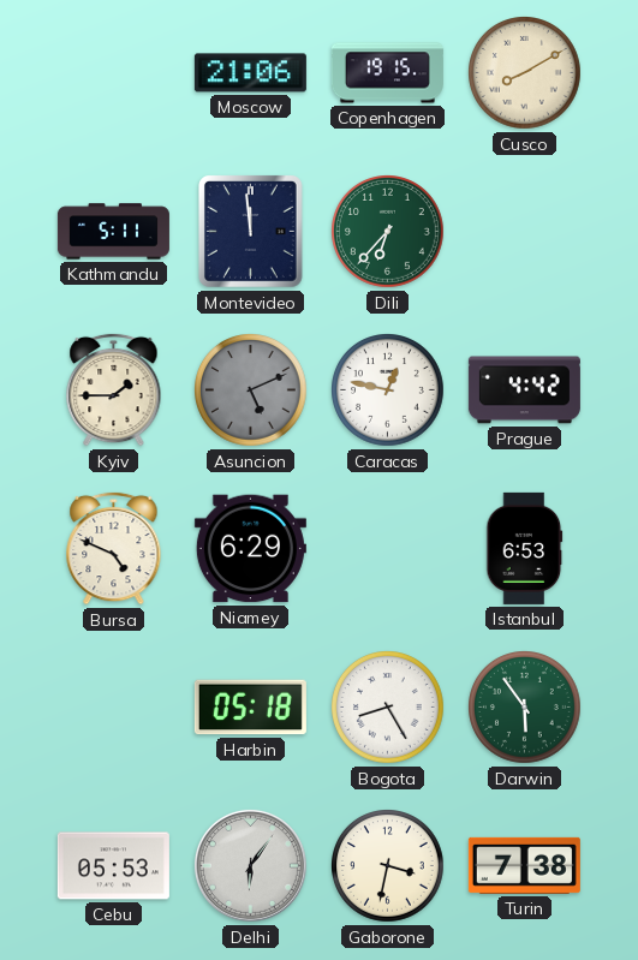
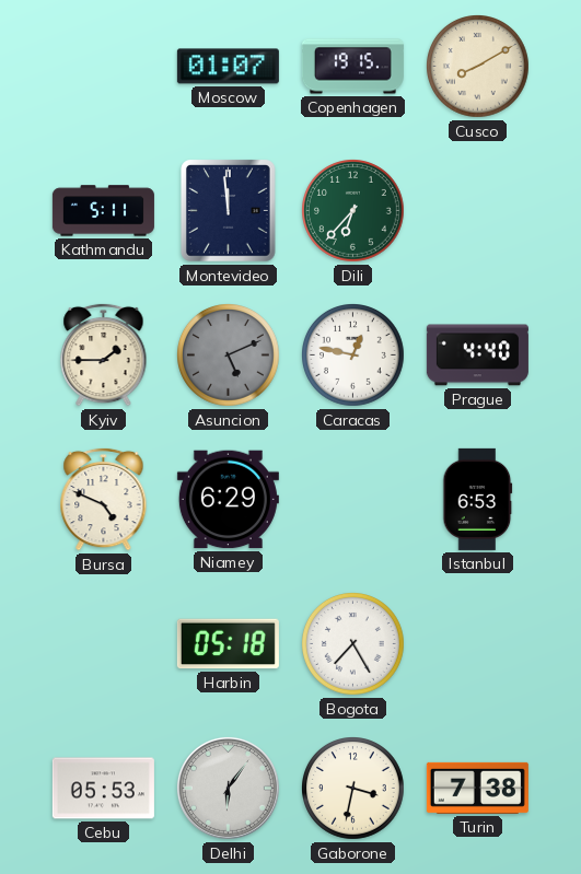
Moscow: 21:06 -> 01:07 (228, 67)
Prague: 4:42 -> 4:40 (477, 356)
Bogota: 8:25 -> 7:25 (353, 644)
Darwin: 5:54 -> none (525, 708)
